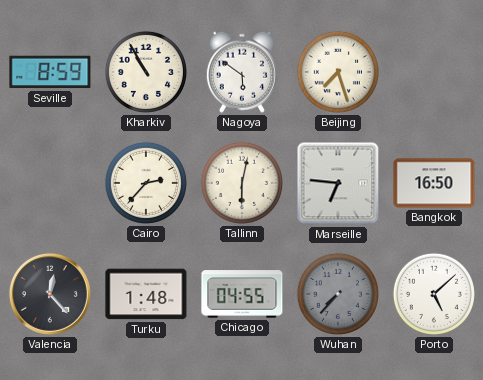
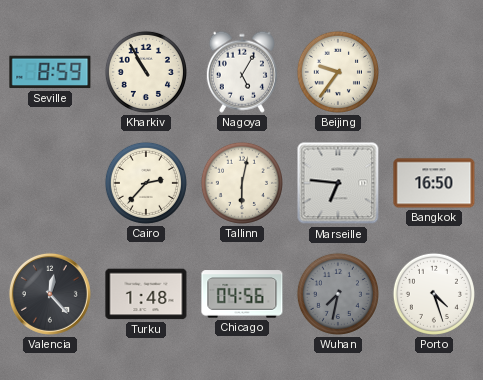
Nagoya: 5:51 -> 5:05 (242, 72)
Beijing: 7:27 -> 9:36 (338, 72)
Chicago: 04:55 -> 04:56 (242, 294)
Wuhan: 7:37 -> 7:32 (338, 294)
Porto: 5:08 -> 4:27 (434, 294)
